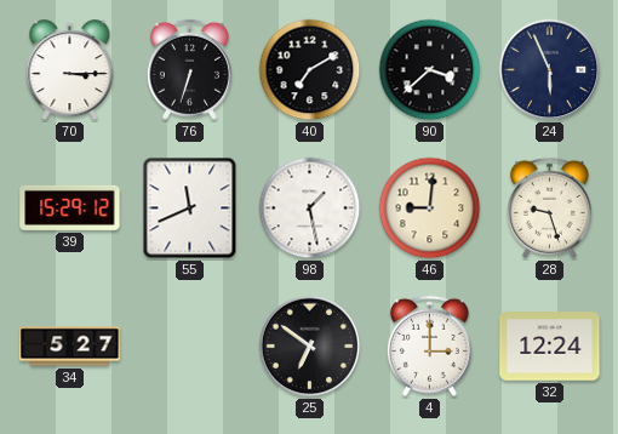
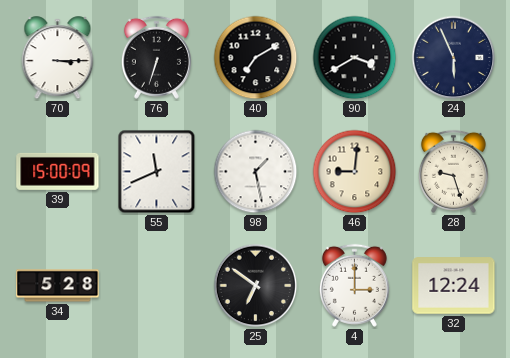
90: 3:38 -> 3:40 (355, 58)
39: 15:29 -> 15:00 (58, 171)
34: 5:27 -> 5:28 (58, 286)
